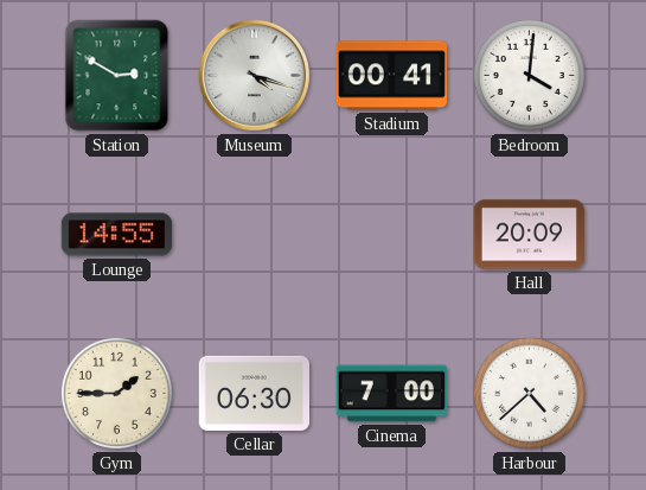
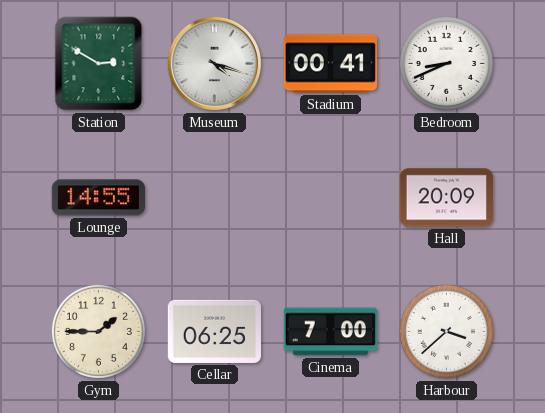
Bedroom: 4:01 -> 8:41 (446, 63)
Cellar: 06:30 -> 06:25 (214, 331)
Harbour: 4:38 -> 3:38 (446, 331)
